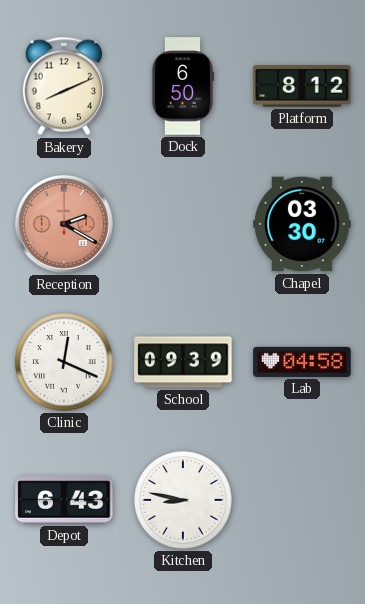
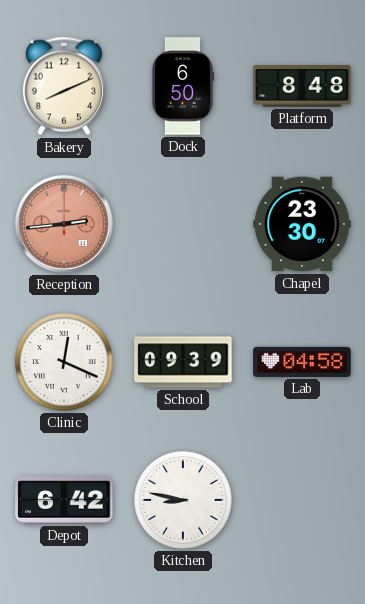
Platform: 8:12 -> 8:48 (302, 86)
Reception: 2:20 -> 2:44 (64, 224)
Chapel: 03:30 -> 23:30 (302, 224)
Depot: 6:43 -> 6:42 (64, 500)
